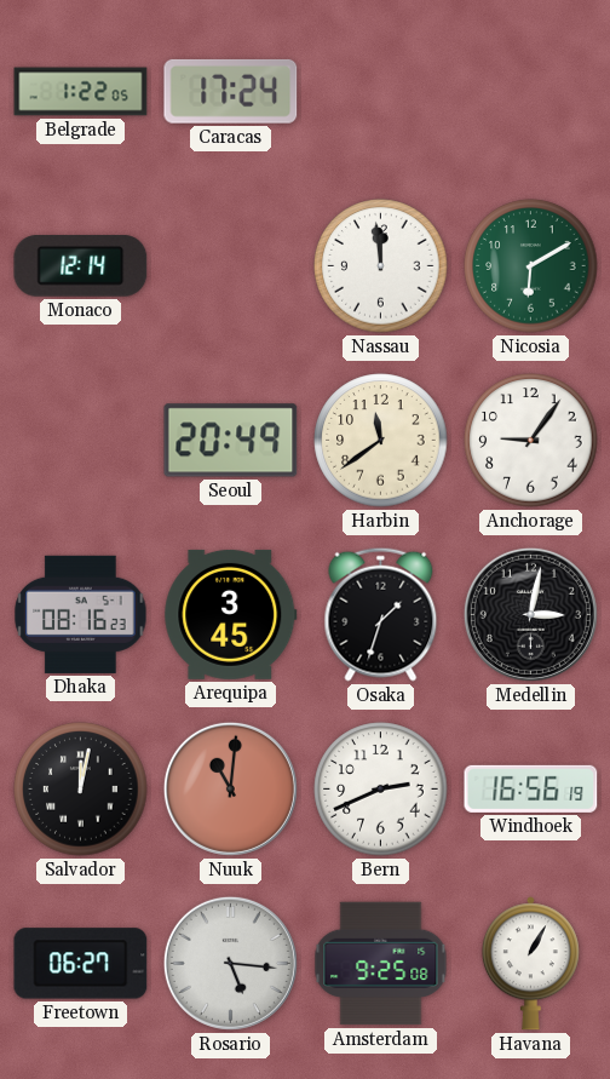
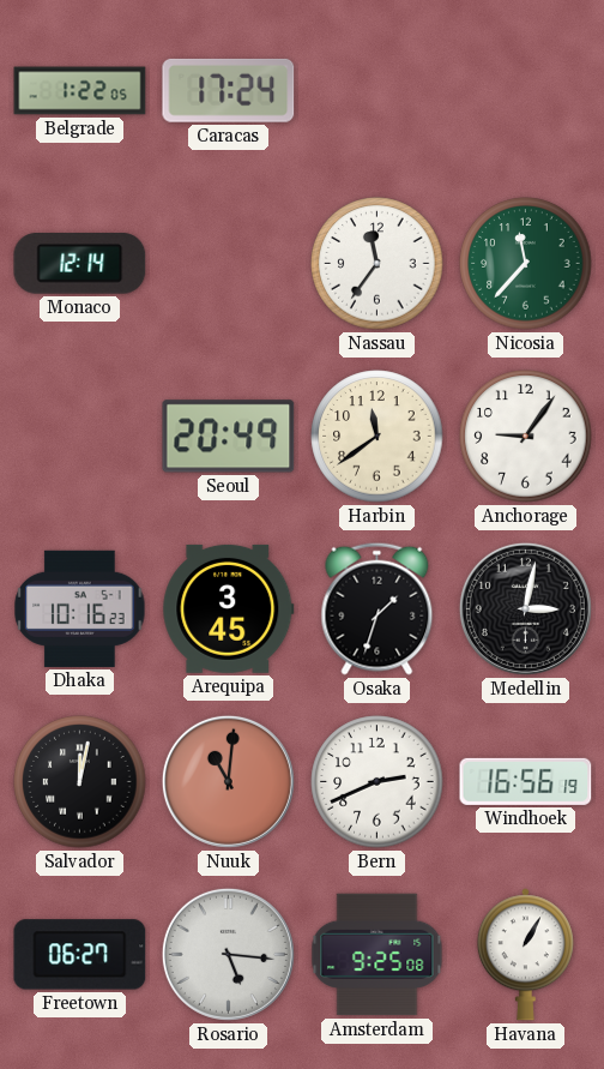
Nassau: 11:59 -> 11:36 (377, 264)
Nicosia: 6:10 -> 11:37 (526, 264)
Dhaka: 08:16 -> 10:16 (80, 608)
